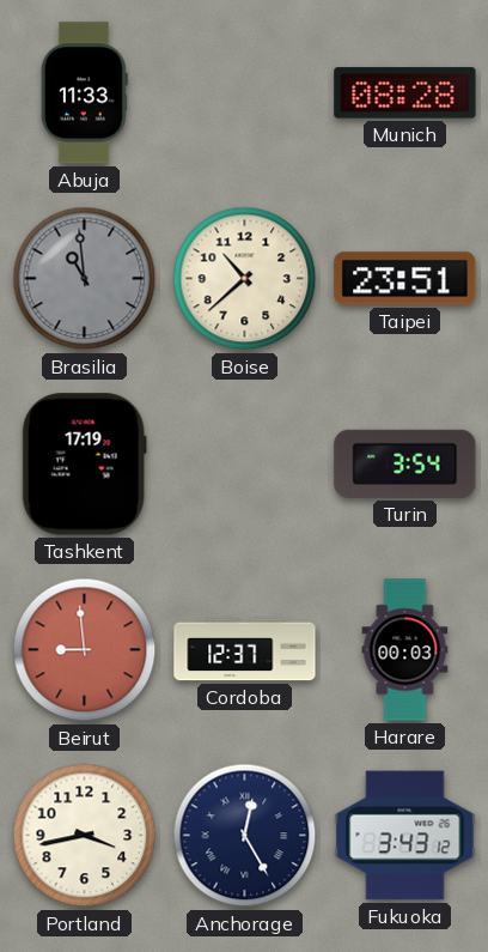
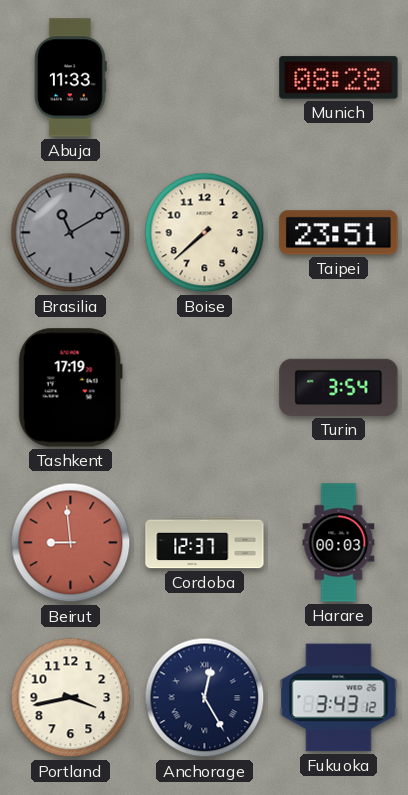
Brasilia: 10:59 -> 11:10 (71, 233)
Boise: 10:38 -> 7:38 (205, 233)
